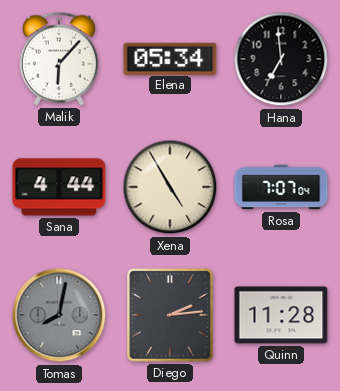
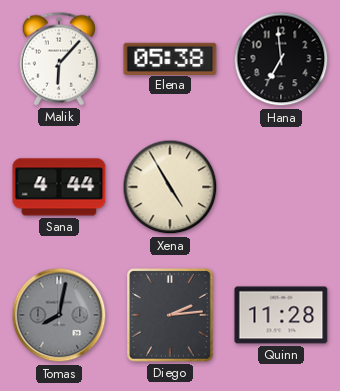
Elena: 05:34 -> 05:38 (170, 58)
Rosa: 7:07 -> none (281, 187)
